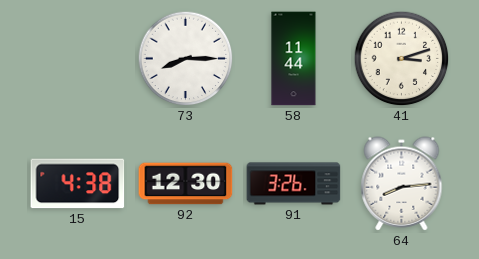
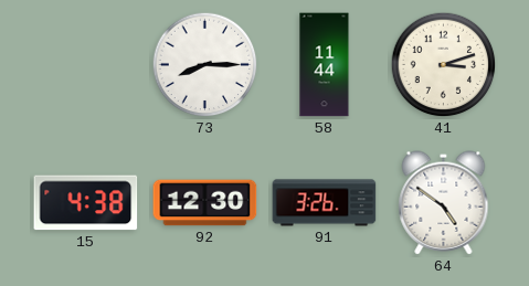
64: 8:14 -> 4:51 (444, 203)
